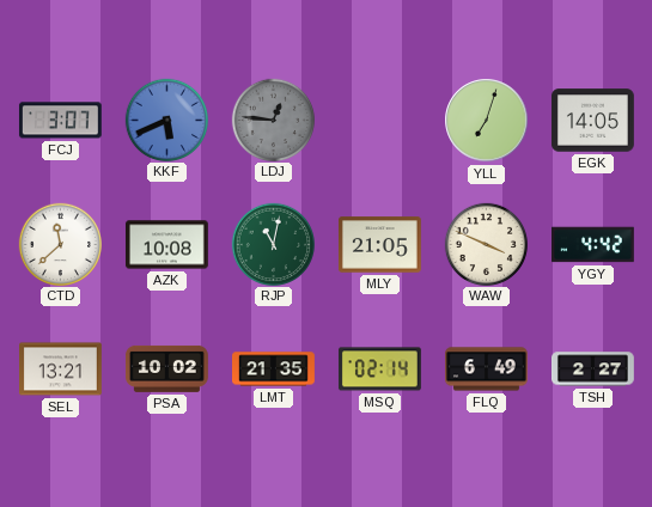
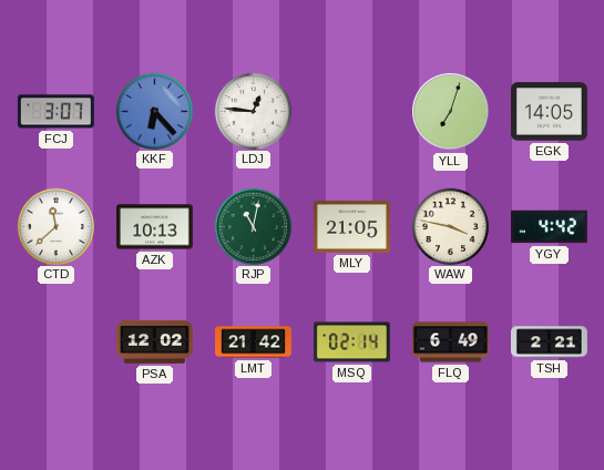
KKF: 5:41 -> 6:23 (154, 111)
LDJ dial: grey -> white (253, 111)
AZK: 10:08 -> 10:13 (155, 227)
WAW: 3:49 -> 3:47 (450, 226)
SEL: 13:21 -> none (61, 369)
PSA: 10:02 -> 12:02 (154, 341)
LMT: 21:35 -> 21:42 (254, 343)
TSH: 2:27 -> 2:21 (550, 343)
